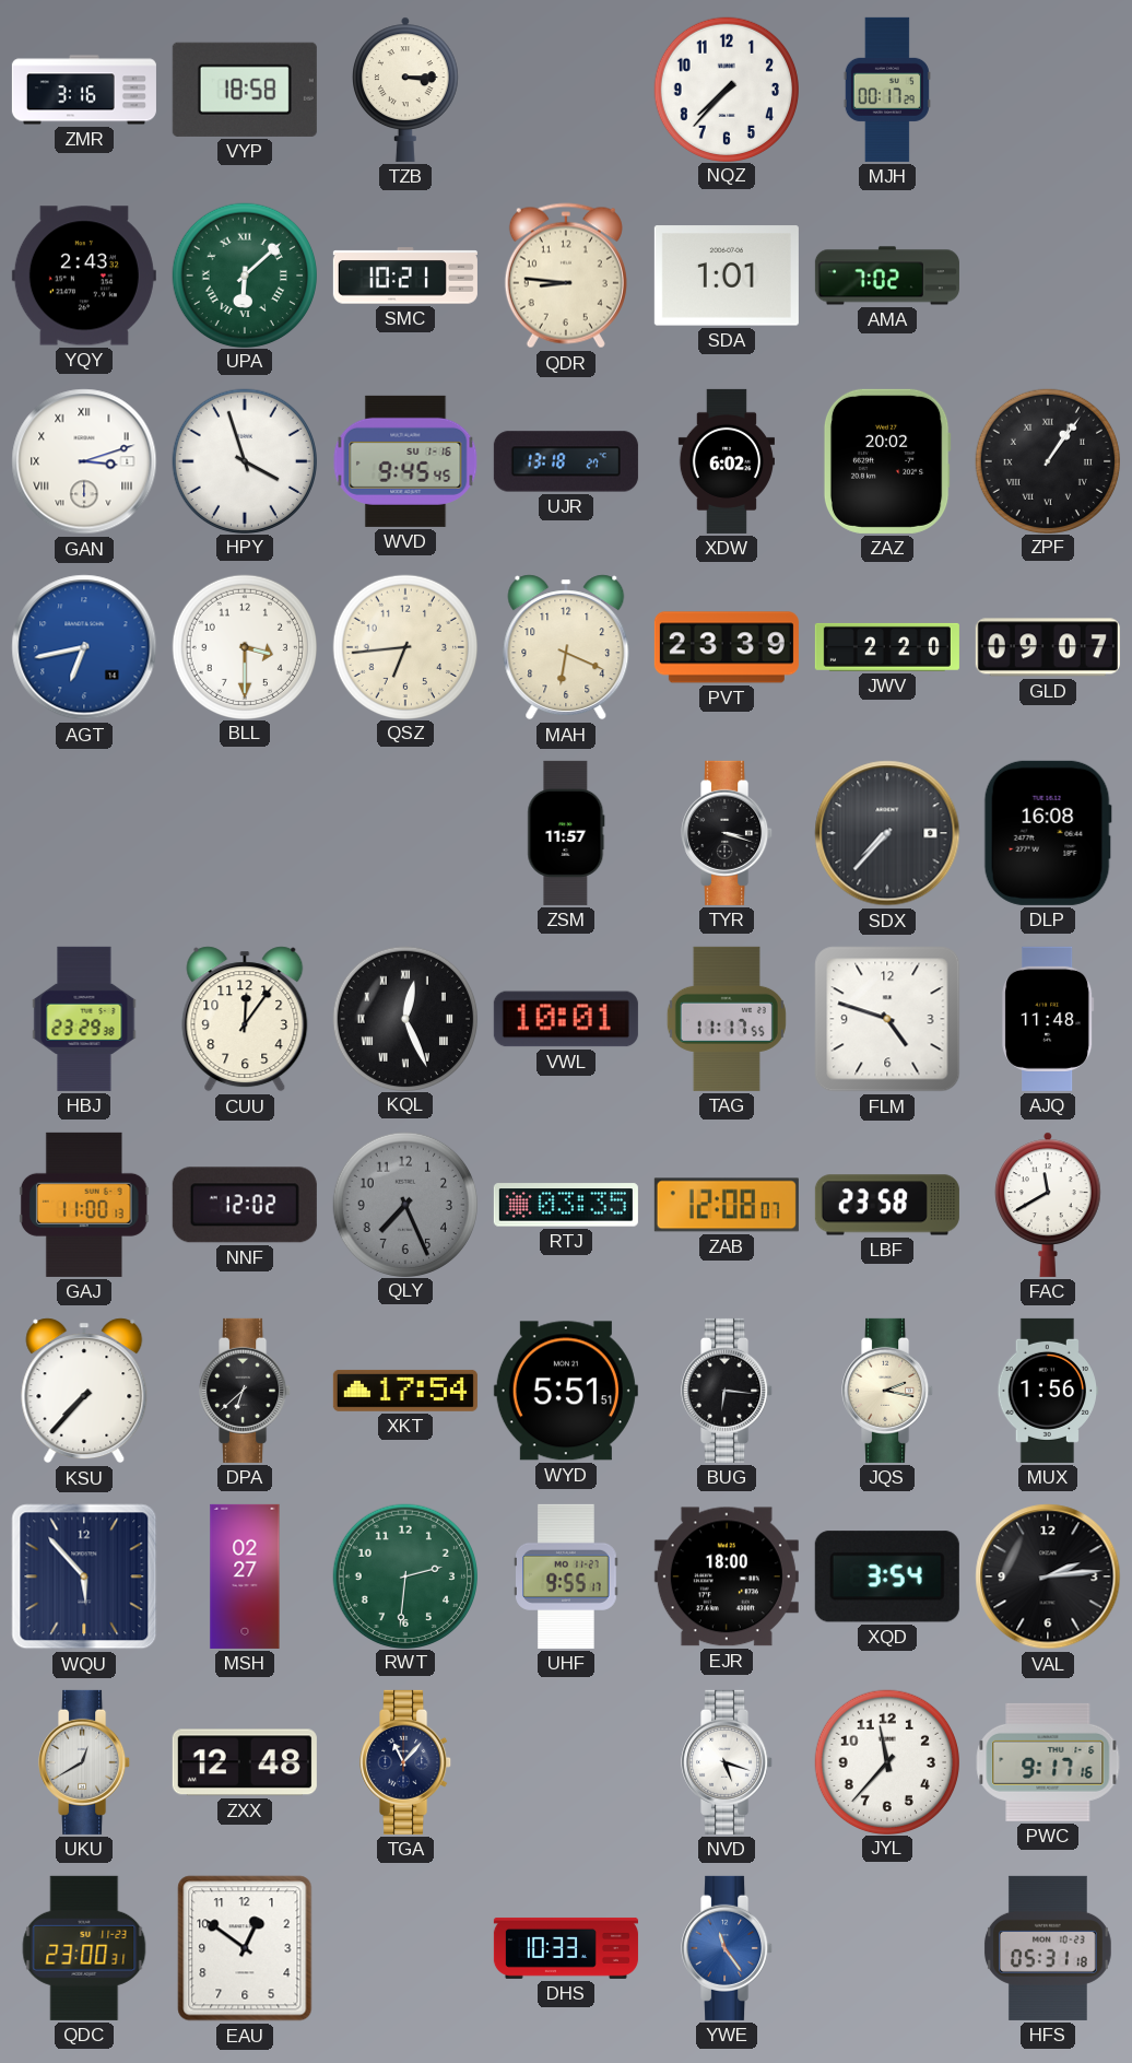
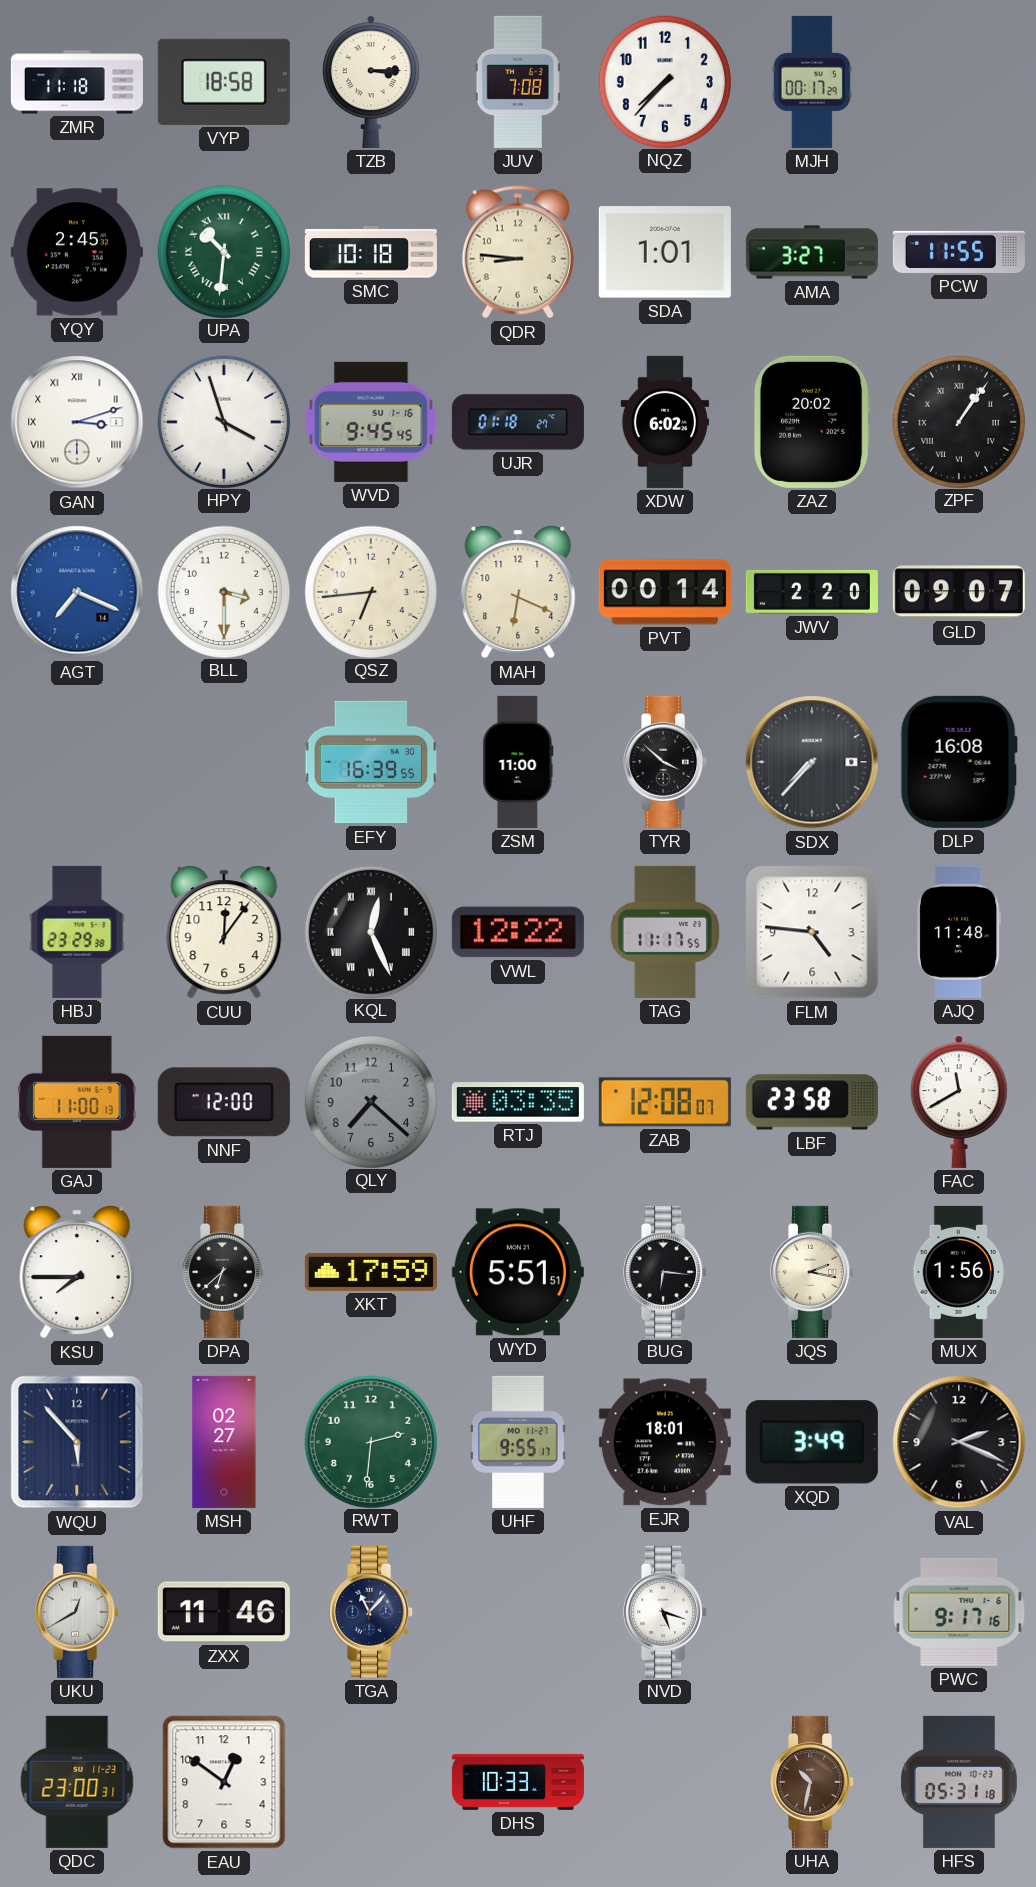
ZMR: 3:16 -> 11:18 (77, 82)
JUV: none -> 7:08 (518, 82)
YQY: 2:43 -> 2:45 (77, 252)
UPA: 6:08 -> 10:31 (223, 251)
SMC: 10:21 -> 10:18 (371, 252)
AMA: 7:02 -> 3:27 (812, 252)
PCW: none -> 11:55 (959, 252)
UJR: 13:18 -> 01:18 (518, 422)
AGT: 6:43 -> 7:19 (77, 592)
PVT: 23:39 -> 00:14 (665, 592)
EFY: none -> 16:39 (371, 762)
ZSM: 11:57 -> 11:00 (518, 762)
TYR: 3:18 -> 3:52 (666, 762)
VWL: 10:01 -> 12:22 (518, 932)
FLM: 4:48 -> 4:46 (812, 932)
NNF: 12:02 -> 12:00 (224, 1102)
QLY: 7:26 -> 7:22 (370, 1101)
KSU: 7:37 -> 7:45 (77, 1272)
XKT: 17:54 -> 17:59 (371, 1272)
EJR: 18:00 -> 18:01 (665, 1442)
XQD: 3:54 -> 3:49 (812, 1442)
VAL: 2:14 -> 2:19 (959, 1442)
ZXX: 12:48 -> 11:46 (224, 1612)
JYL: 11:37 -> none (886, 1761)
YWE: 11:24 -> none (728, 1948)
UHA: none -> 10:32 (813, 1782)
